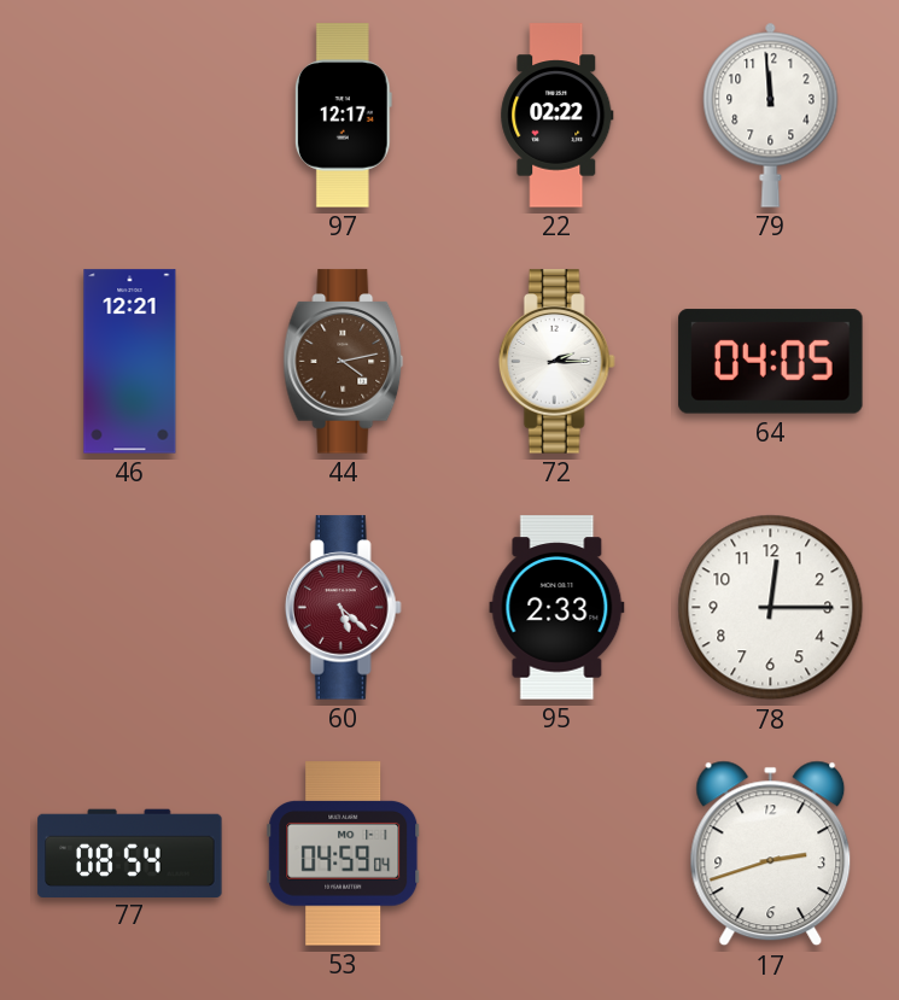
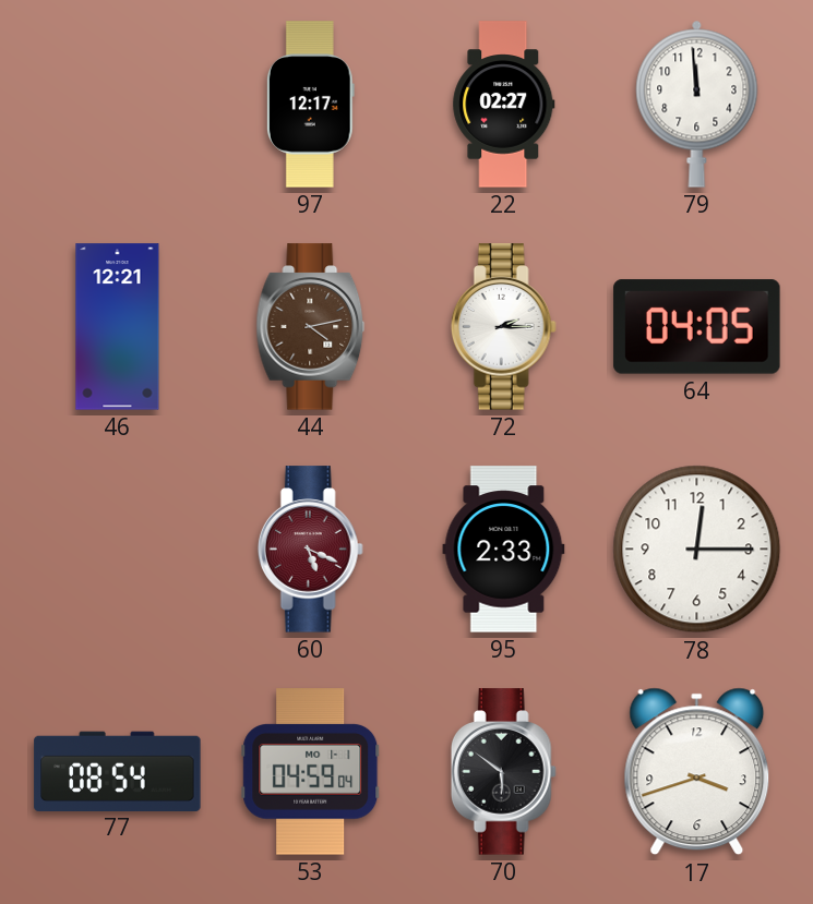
22: 02:22 -> 02:27 (504, 105)
60: 5:22 -> 5:19 (310, 550)
70: none -> 5:51 (503, 772)
17: 2:42 -> 3:42 (697, 772)
